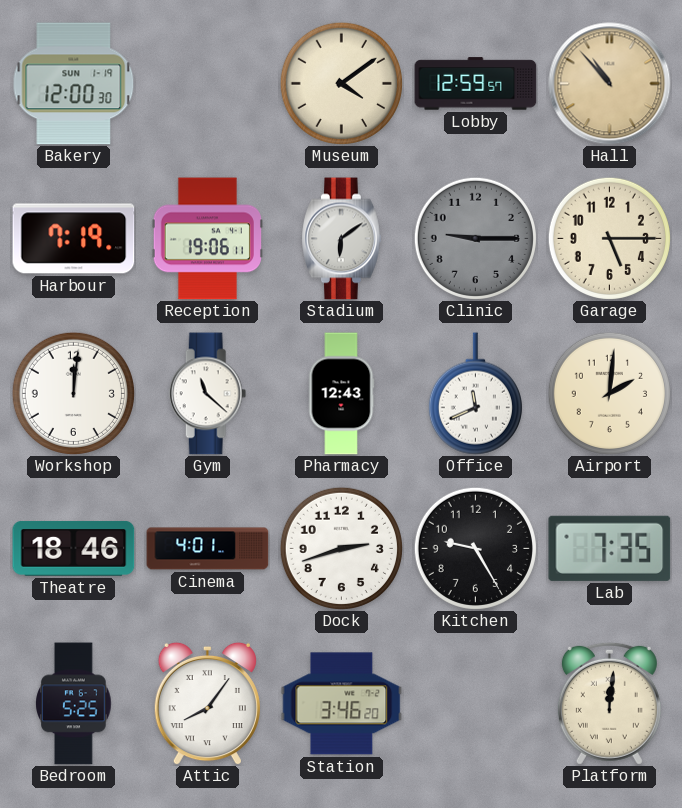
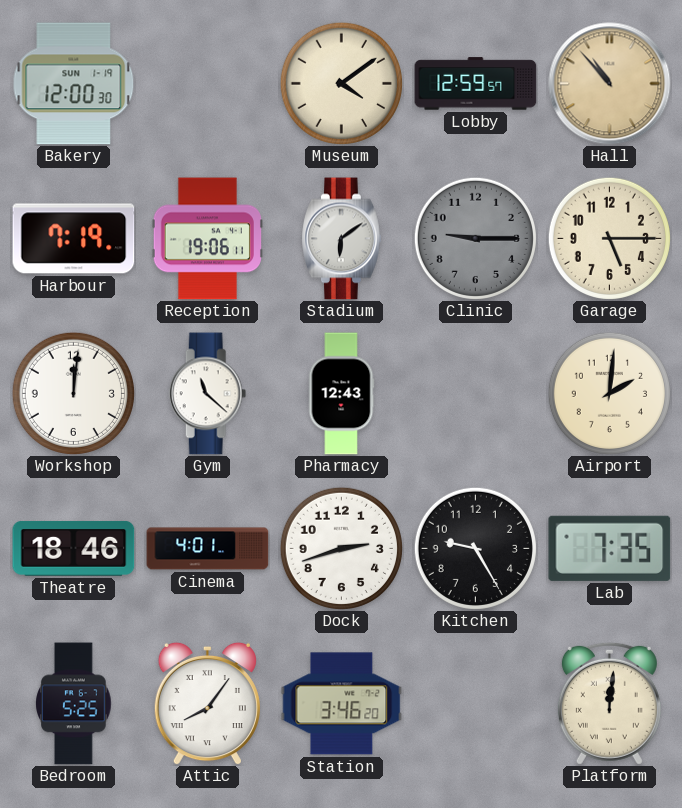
Office: 11:41 -> none (475, 394)
